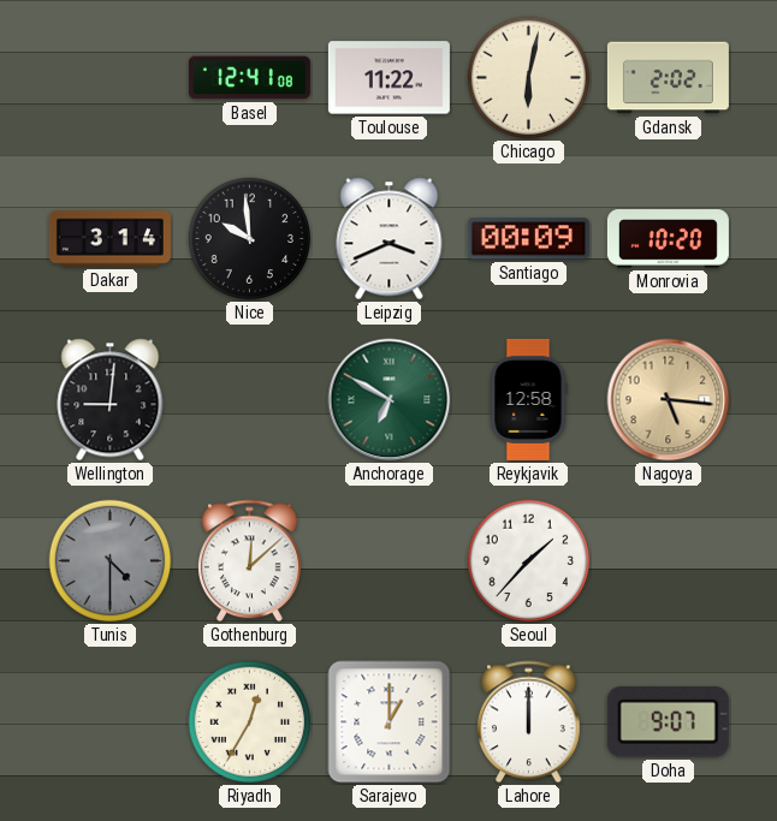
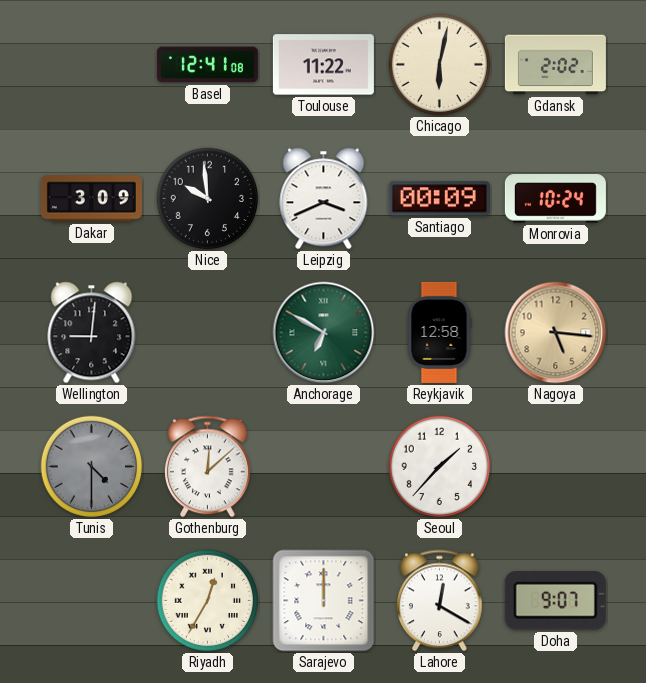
Dakar: 3:14 -> 3:09 (91, 199)
Monrovia: 10:20 -> 10:24 (555, 199)
Sarajevo: 1:00 -> 12:00 (324, 601)
Lahore: 12:00 -> 12:20 (440, 601)
